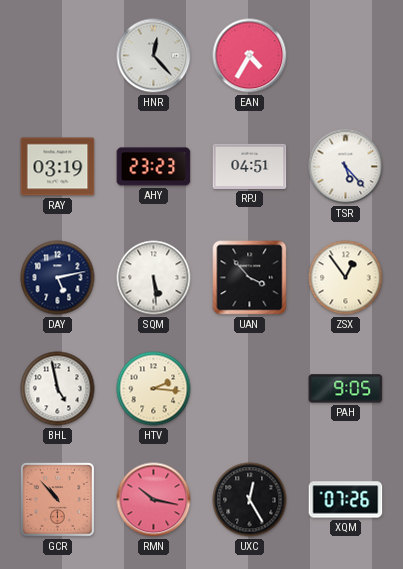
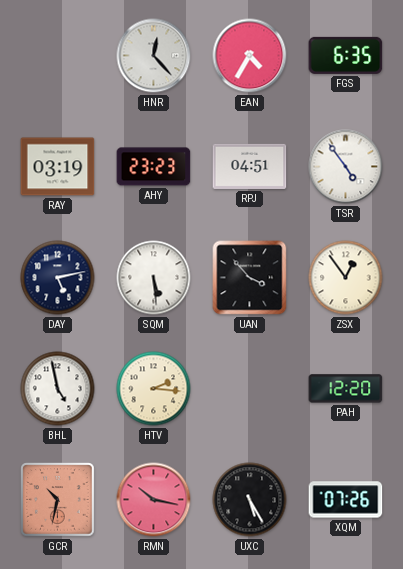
FGS: none -> 6:35 (346, 55)
TSR: 5:23 -> 4:54 (346, 167)
PAH: 9:05 -> 12:20 (346, 389)
GCR: 10:53 -> 10:32 (58, 500)
UXC: 12:25 -> 5:25 (250, 500)
